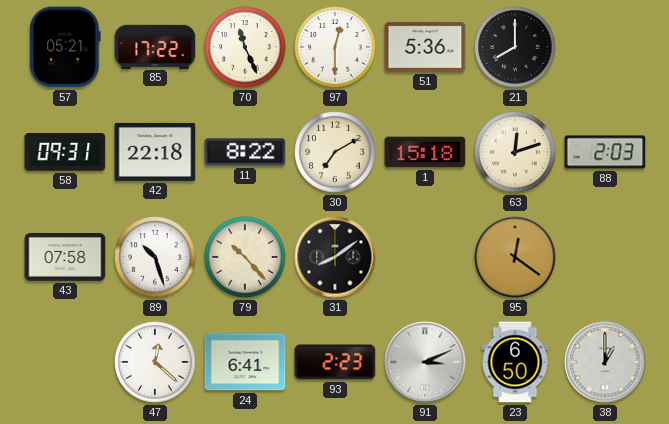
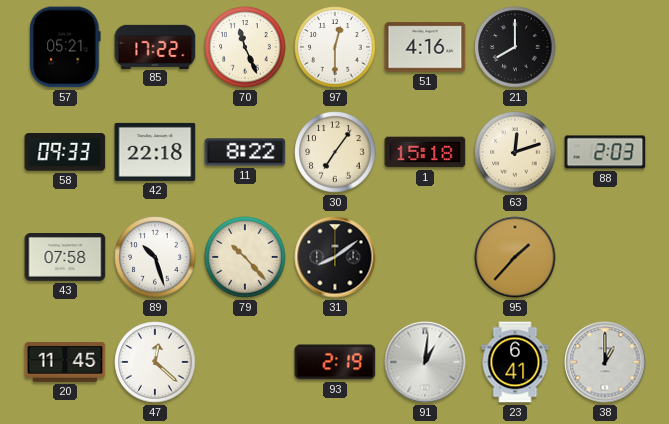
51: 5:36 -> 4:16 (425, 47)
58: 09:31 -> 09:33 (65, 153)
30: 7:10 -> 7:06 (335, 152)
95: 12:21 -> 1:37 (515, 257)
20: none -> 11:45 (65, 362)
24: 6:41 -> none (245, 362)
93: 2:23 -> 2:19 (335, 362)
91: 3:11 -> 1:01 (425, 362)
23: 6:50 -> 6:41 (515, 362)
